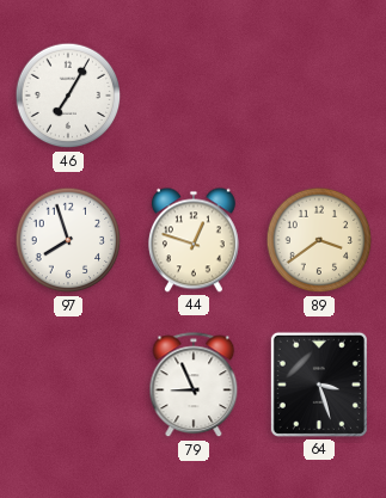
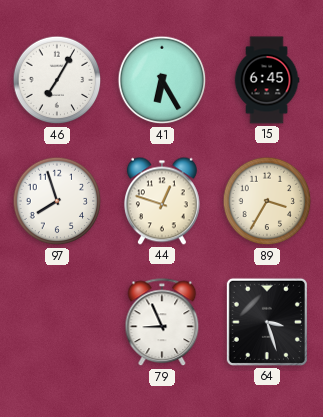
41: none -> 6:25 (162, 80)
15: none -> 6:45 (267, 80)
89: 3:39 -> 3:35 (267, 201)
